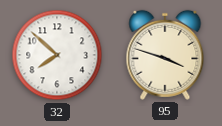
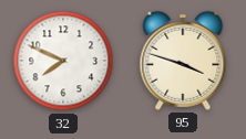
32: 7:52 -> 7:49 (63, 61)
